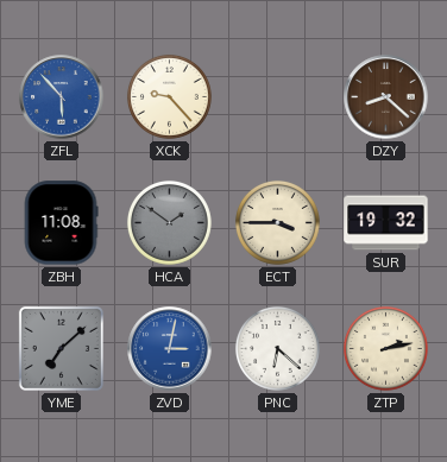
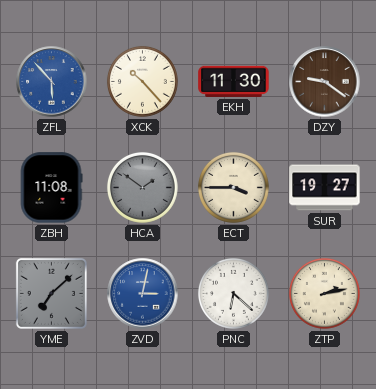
XCK: 9:23 -> 10:23 (142, 81)
EKH: none -> 11:30 (234, 81)
DZY: 8:22 -> 9:21 (325, 82)
SUR: 19:32 -> 19:27 (325, 188)
